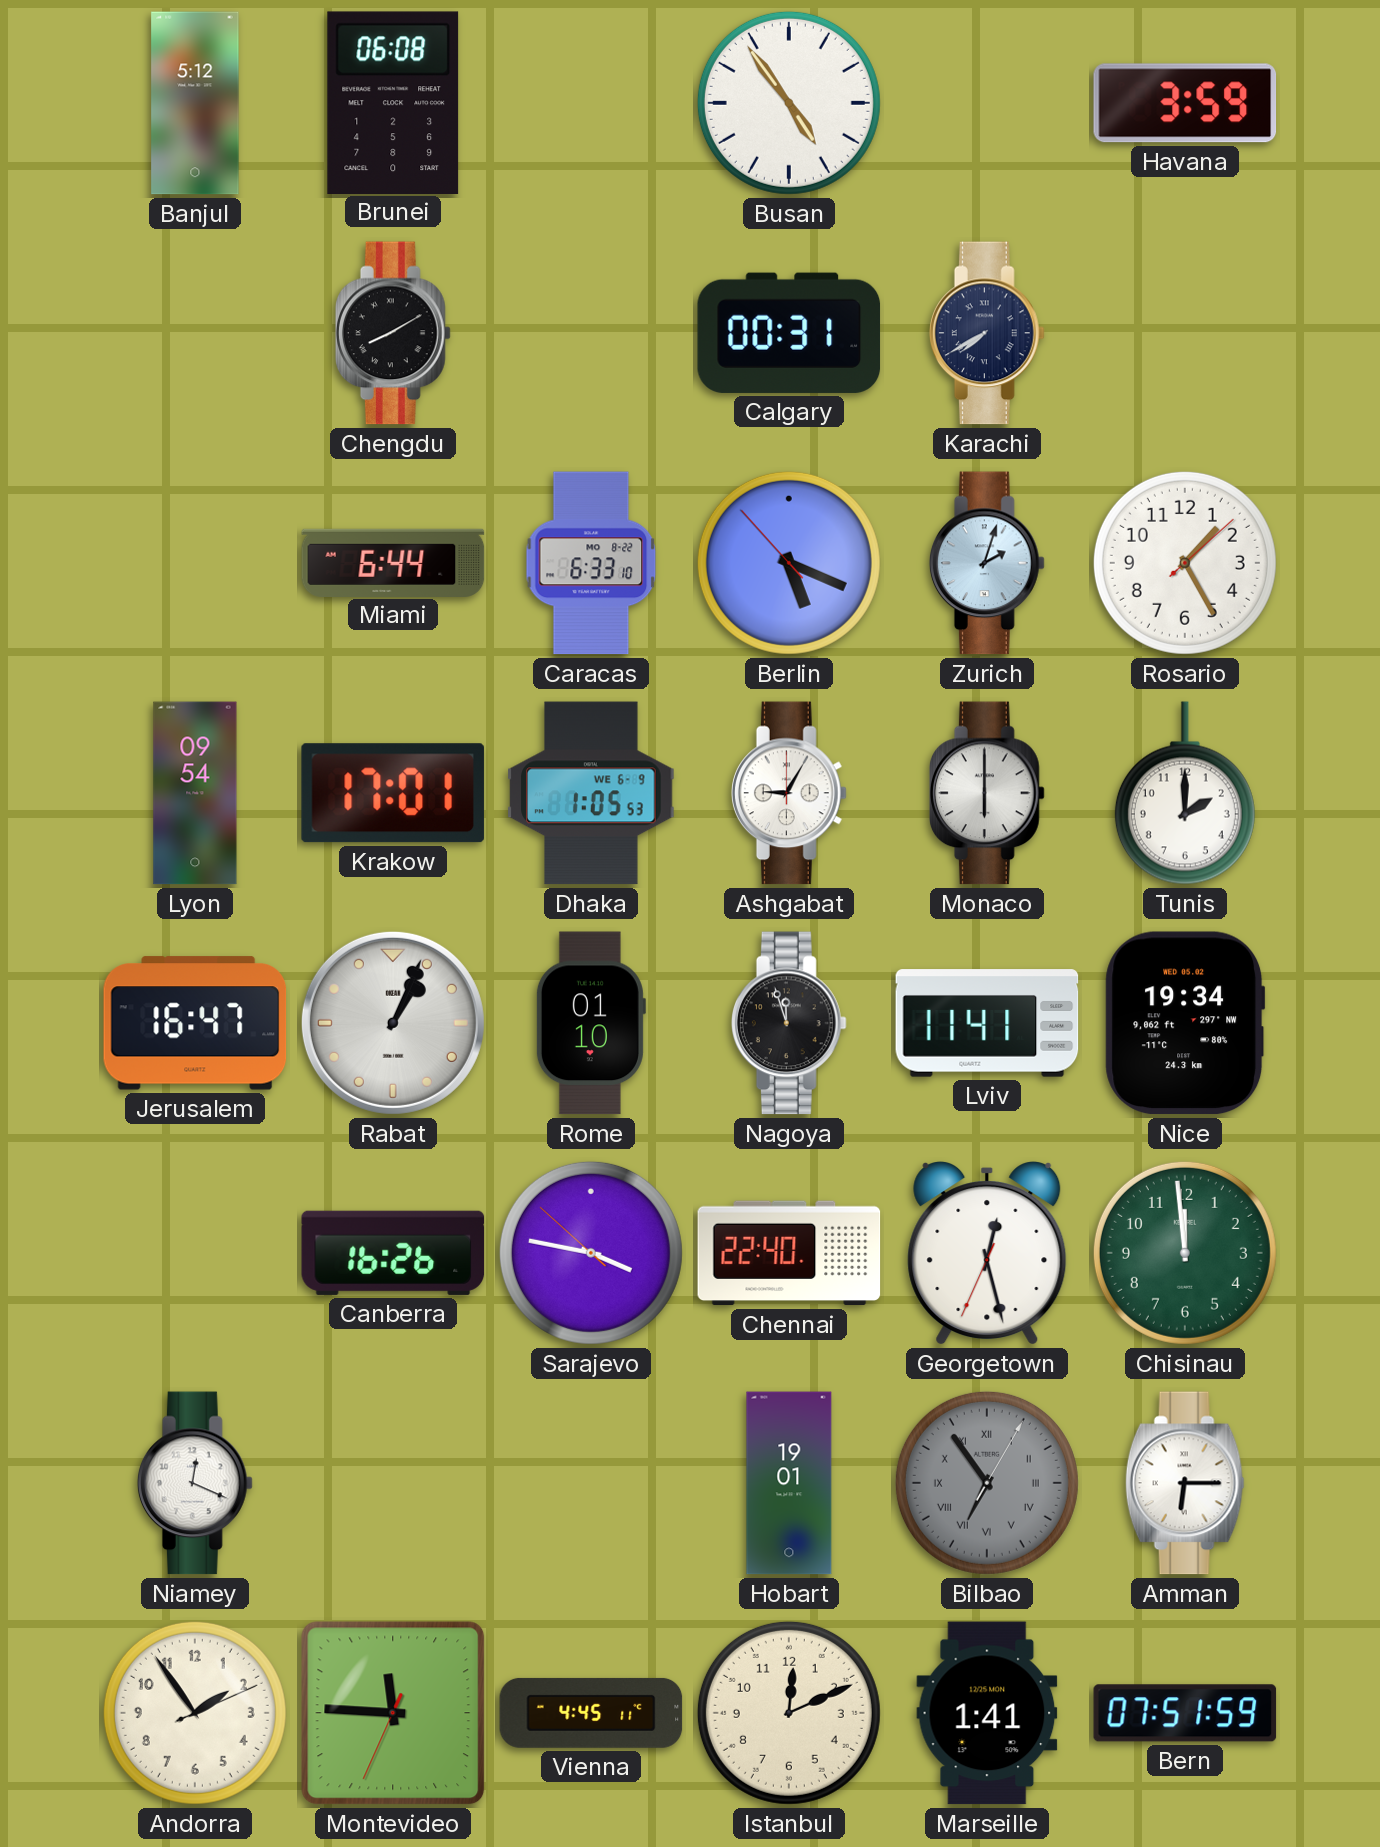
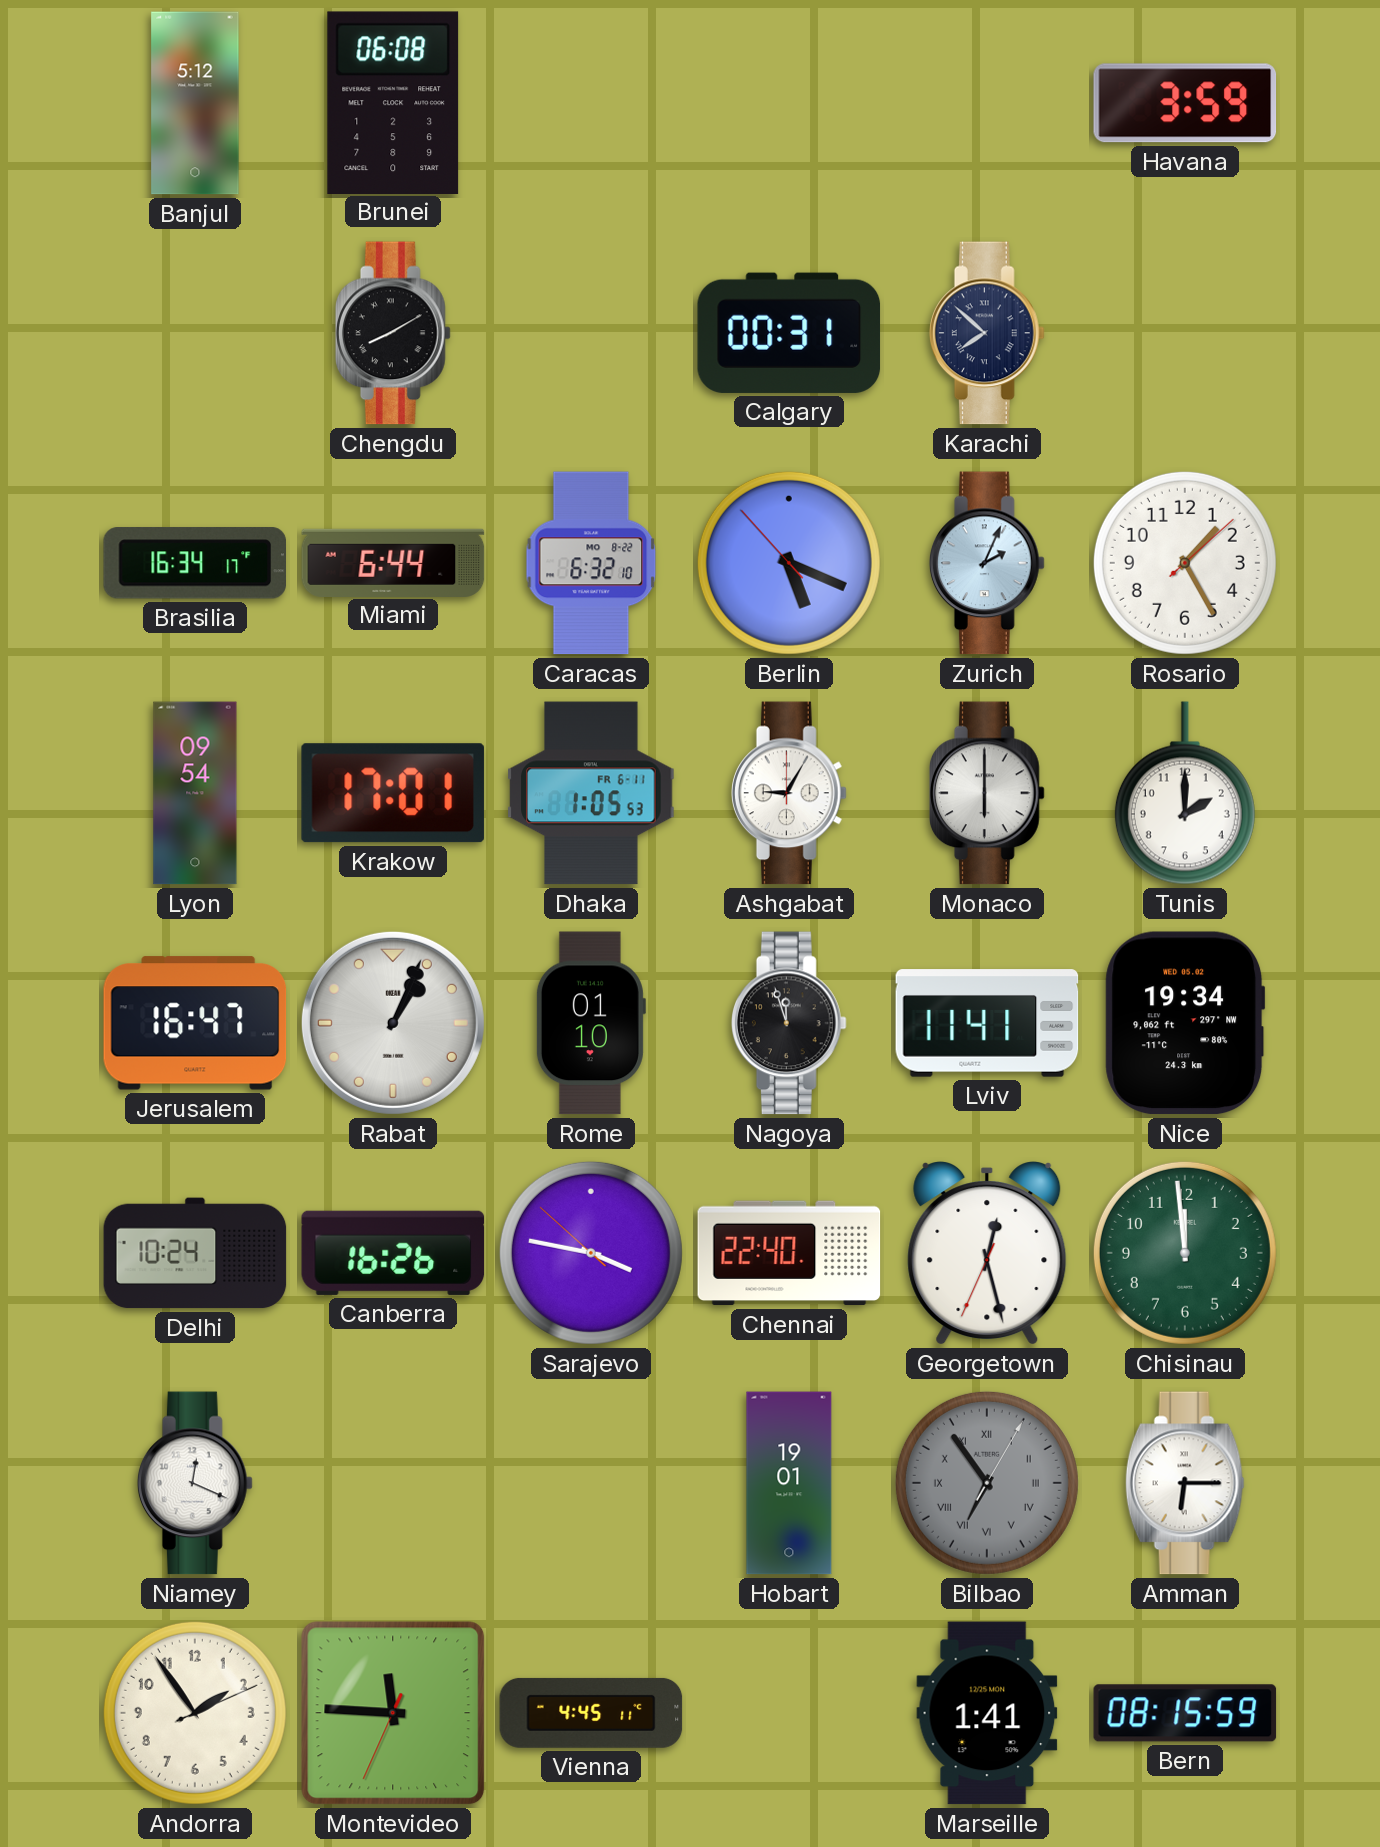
Busan: 4:54 -> none (789, 103)
Karachi: 7:40 -> 7:52 (987, 333)
Brasilia: none -> 16:34 (194, 563)
Caracas: 6:33 -> 6:32 (591, 563)
Zurich: 2:03 -> 2:04 (987, 563)
Dhaka date: WE 6-9 -> FR 6-11 (591, 793)
Delhi: none -> 10:24 (195, 1253)
Istanbul: 12:11 -> none (789, 1713)
Bern: 07:51 -> 08:15 (1185, 1713)
